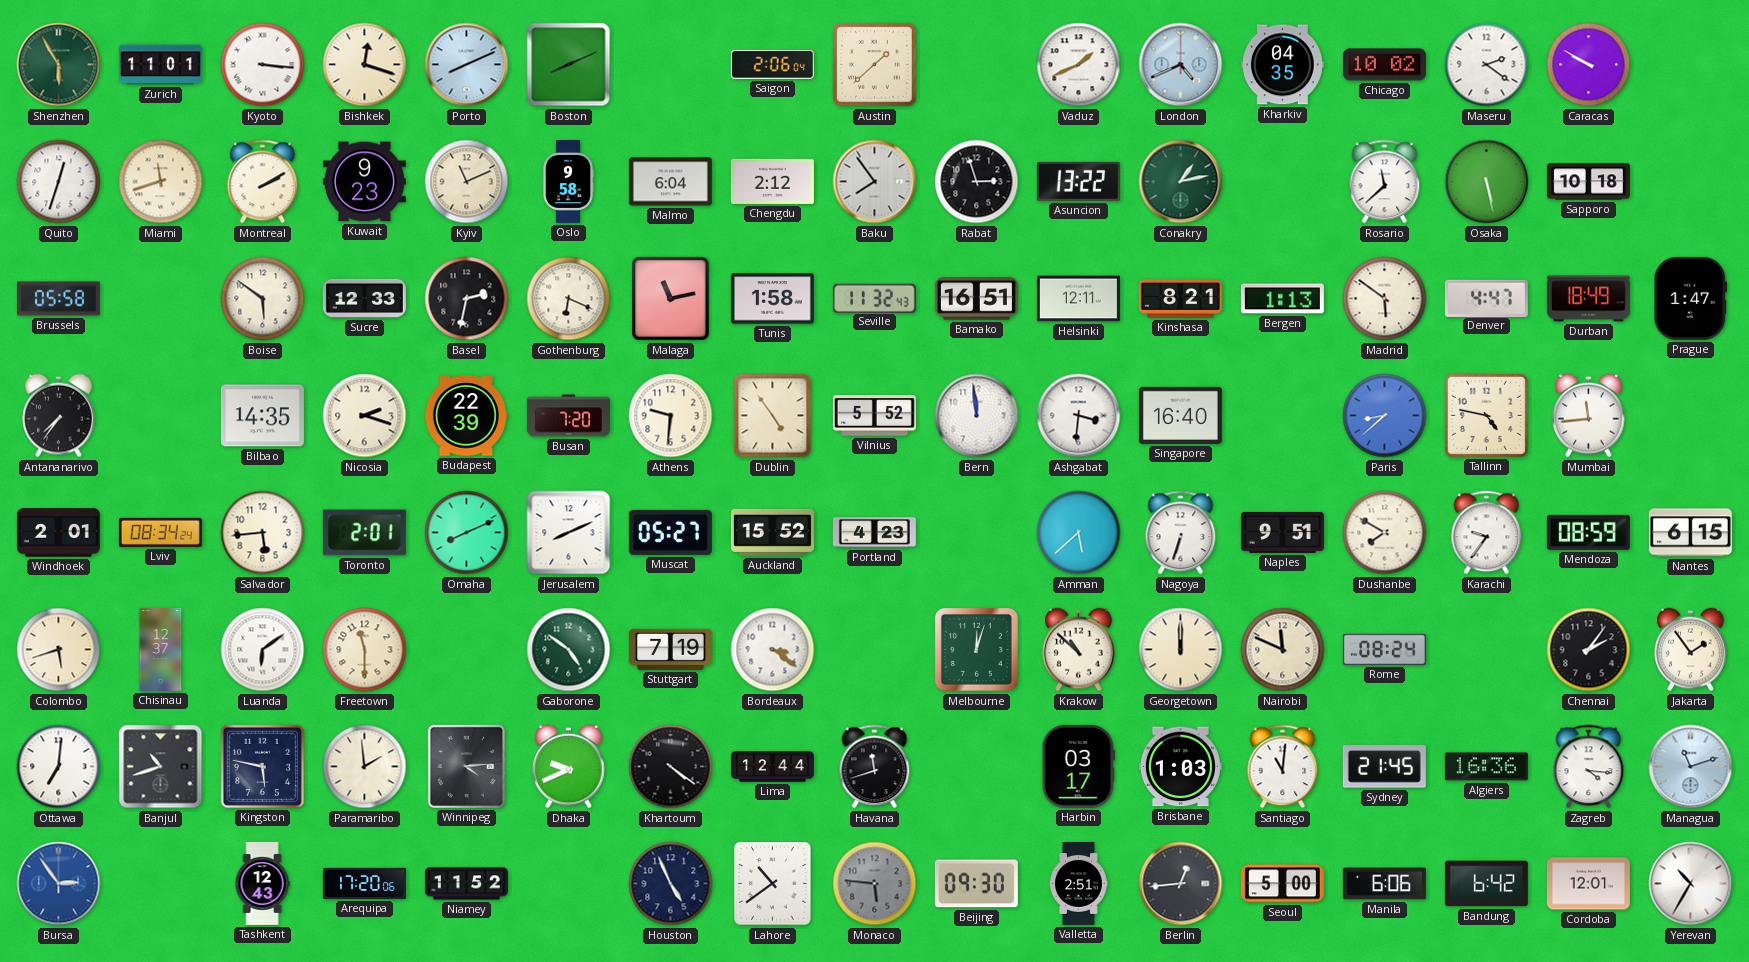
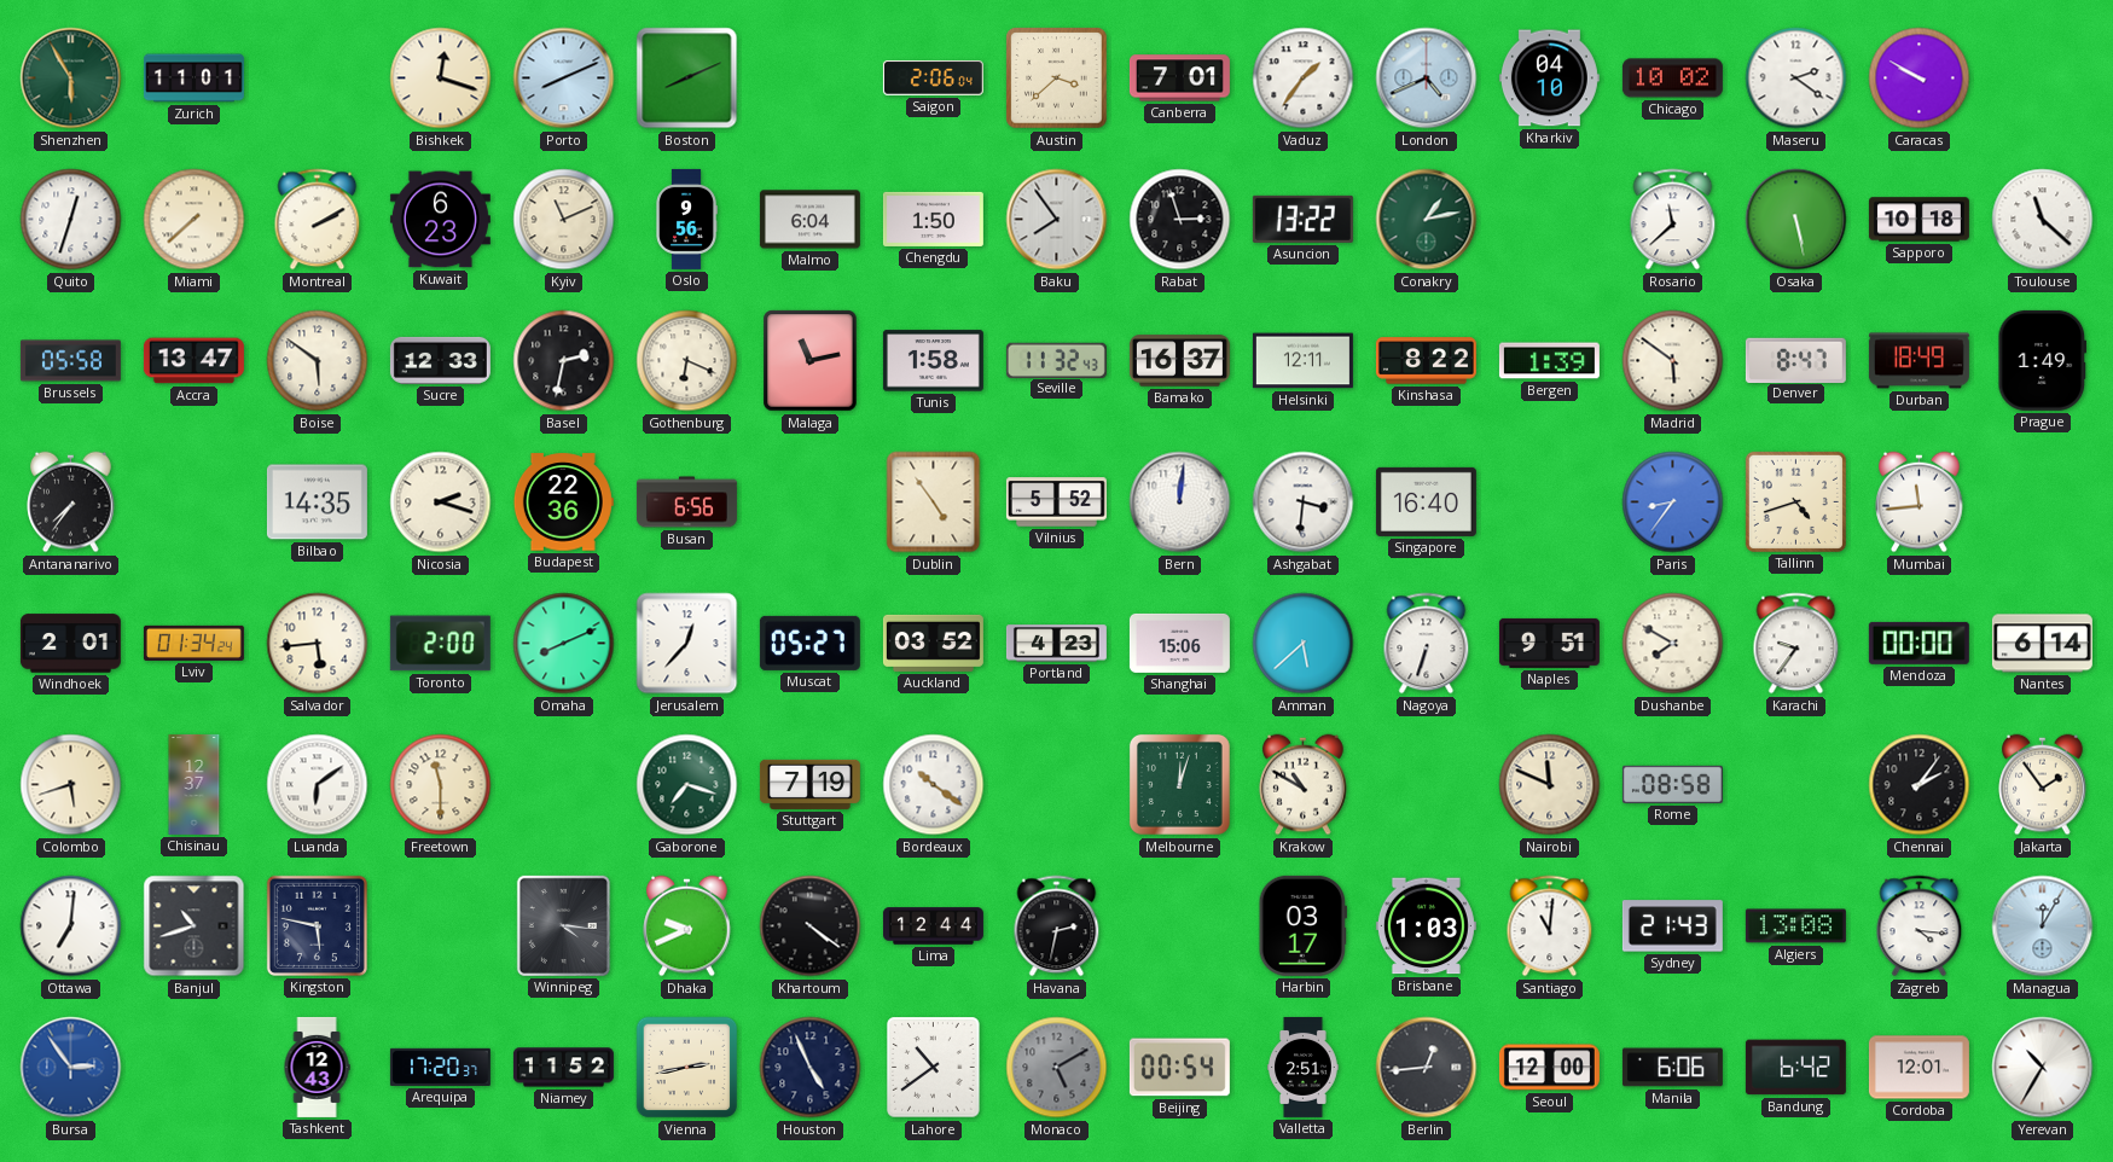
Kyoto: 3:16 -> none (263, 65)
Austin: 1:38 -> 3:38 (1057, 79)
Canberra: none -> 7:01 (1179, 79)
Vaduz: 1:41 -> 1:36 (1304, 79)
Kharkiv: 04:35 -> 04:10 (1549, 79)
Miami: 11:42 -> 7:38 (195, 220)
Kuwait: 9:23 -> 6:23 (440, 220)
Oslo: 9:58 -> 9:56 (686, 219)
Chengdu: 2:12 -> 1:50 (933, 219)
Toulouse: none -> 11:22 (2043, 220)
Accra: none -> 13:47 (193, 361)
Bamako: 16:51 -> 16:37 (1179, 361)
Kinshasa: 8:21 -> 8:22 (1426, 361)
Bergen: 1:13 -> 1:39 (1549, 361)
Denver: 4:47 -> 8:47 (1795, 360)
Prague: 1:47 -> 1:49 (2043, 360)
Budapest: 22:39 -> 22:36 (563, 502)
Busan: 7:20 -> 6:56 (686, 502)
Athens: 9:31 -> none (671, 416)
Bern: 11:59 -> 12:01 (1180, 502)
Paris: 8:38 -> 8:36 (1673, 502)
Tallinn: 4:47 -> 4:42 (1795, 501)
Lviv: 08:34 -> 01:34 (193, 643)
Toronto: 2:01 -> 2:00 (440, 644)
Jerusalem: 8:11 -> 12:37 (687, 644)
Auckland: 15:52 -> 03:52 (933, 643)
Shanghai: none -> 15:06 (1179, 643)
Mendoza: 08:59 -> 00:00 (1918, 643)
Nantes: 6:15 -> 6:14 (2042, 644)
Gaborone: 4:51 -> 7:18 (687, 785)
Bordeaux: 3:21 -> 10:21 (934, 785)
Krakow: 10:52 -> 10:50 (1304, 785)
Georgetown: 12:00 -> none (1181, 650)
Rome: 08:24 -> 08:58 (1672, 784)
Paramaribo: 1:59 -> none (365, 767)
Winnipeg: 4:14 -> 4:16 (563, 925)
Havana: 11:42 -> 2:32 (1057, 926)
Sydney: 21:45 -> 21:43 (1672, 926)
Algiers: 16:36 -> 13:08 (1795, 926)
Managua: 11:12 -> 12:05 (2043, 926)
Arequipa: 17:20:06 -> 17:20:37 (440, 1067)
Vienna: none -> 2:43 (687, 1068)
Monaco: 5:46 -> 5:10 (1057, 1068)
Beijing: 09:30 -> 00:54 (1179, 1068)
Seoul: 5:00 -> 12:00 (1549, 1068)
